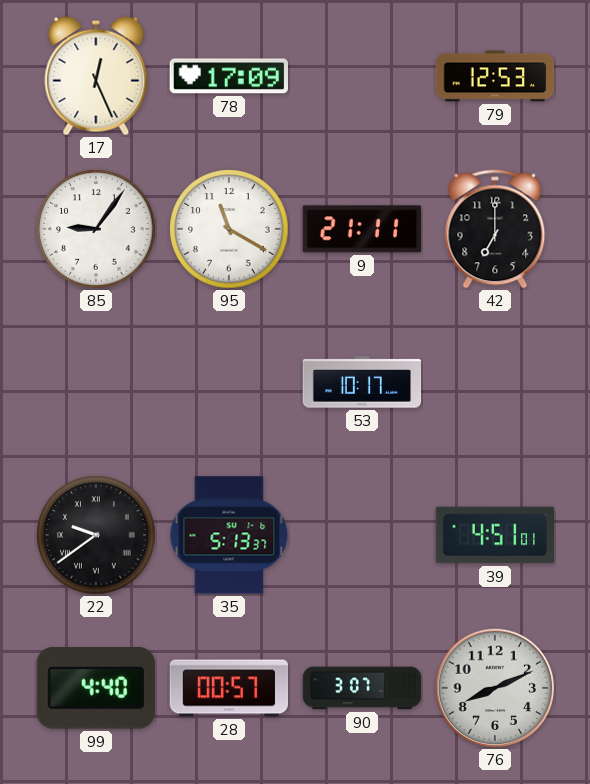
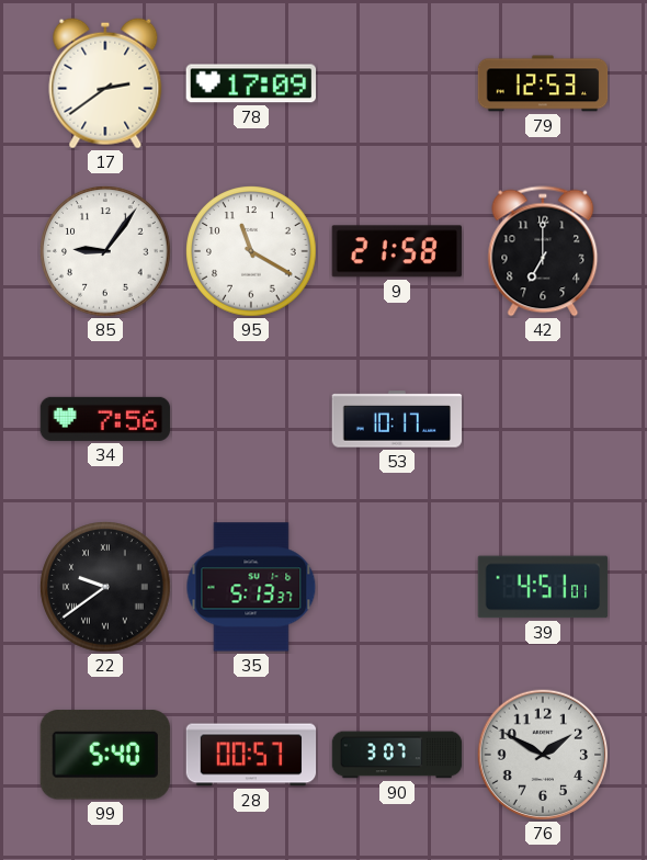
17: 12:26 -> 2:39 (105, 83)
9: 21:11 -> 21:58 (397, 251)
34: none -> 7:56 (105, 419)
99: 4:40 -> 5:40 (105, 755)
76: 8:11 -> 1:50 (543, 755)
